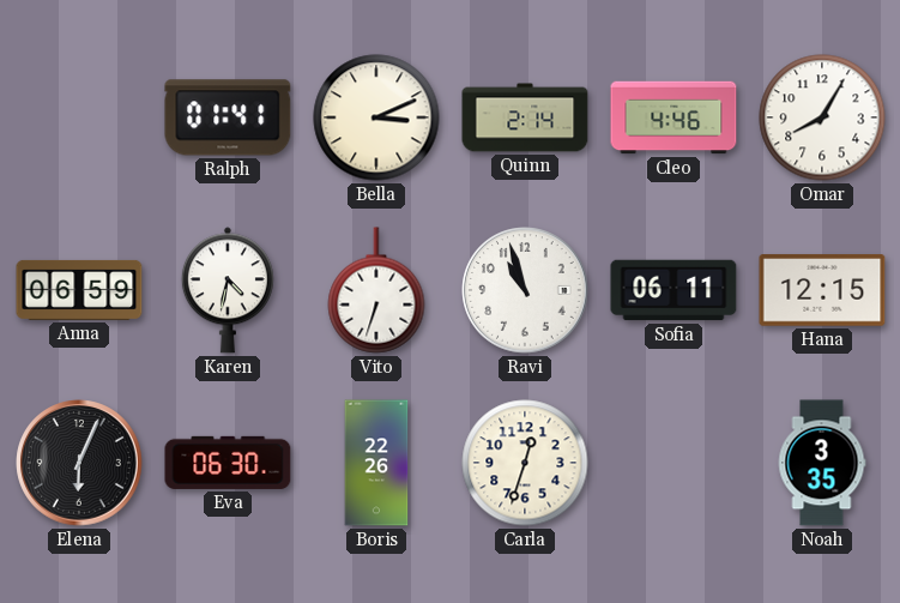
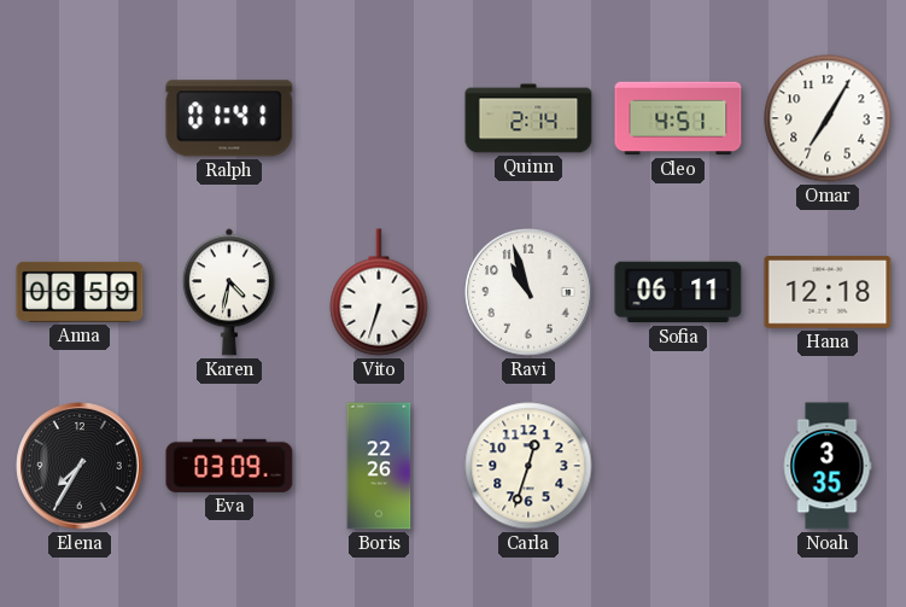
Bella: 3:11 -> none (376, 117)
Cleo: 4:46 -> 4:51 (678, 118)
Omar: 8:05 -> 7:05 (828, 118)
Hana: 12:15 -> 12:18 (828, 292)
Elena: 6:04 -> 7:35 (80, 466)
Eva: 06:30 -> 03:09 (229, 466)
